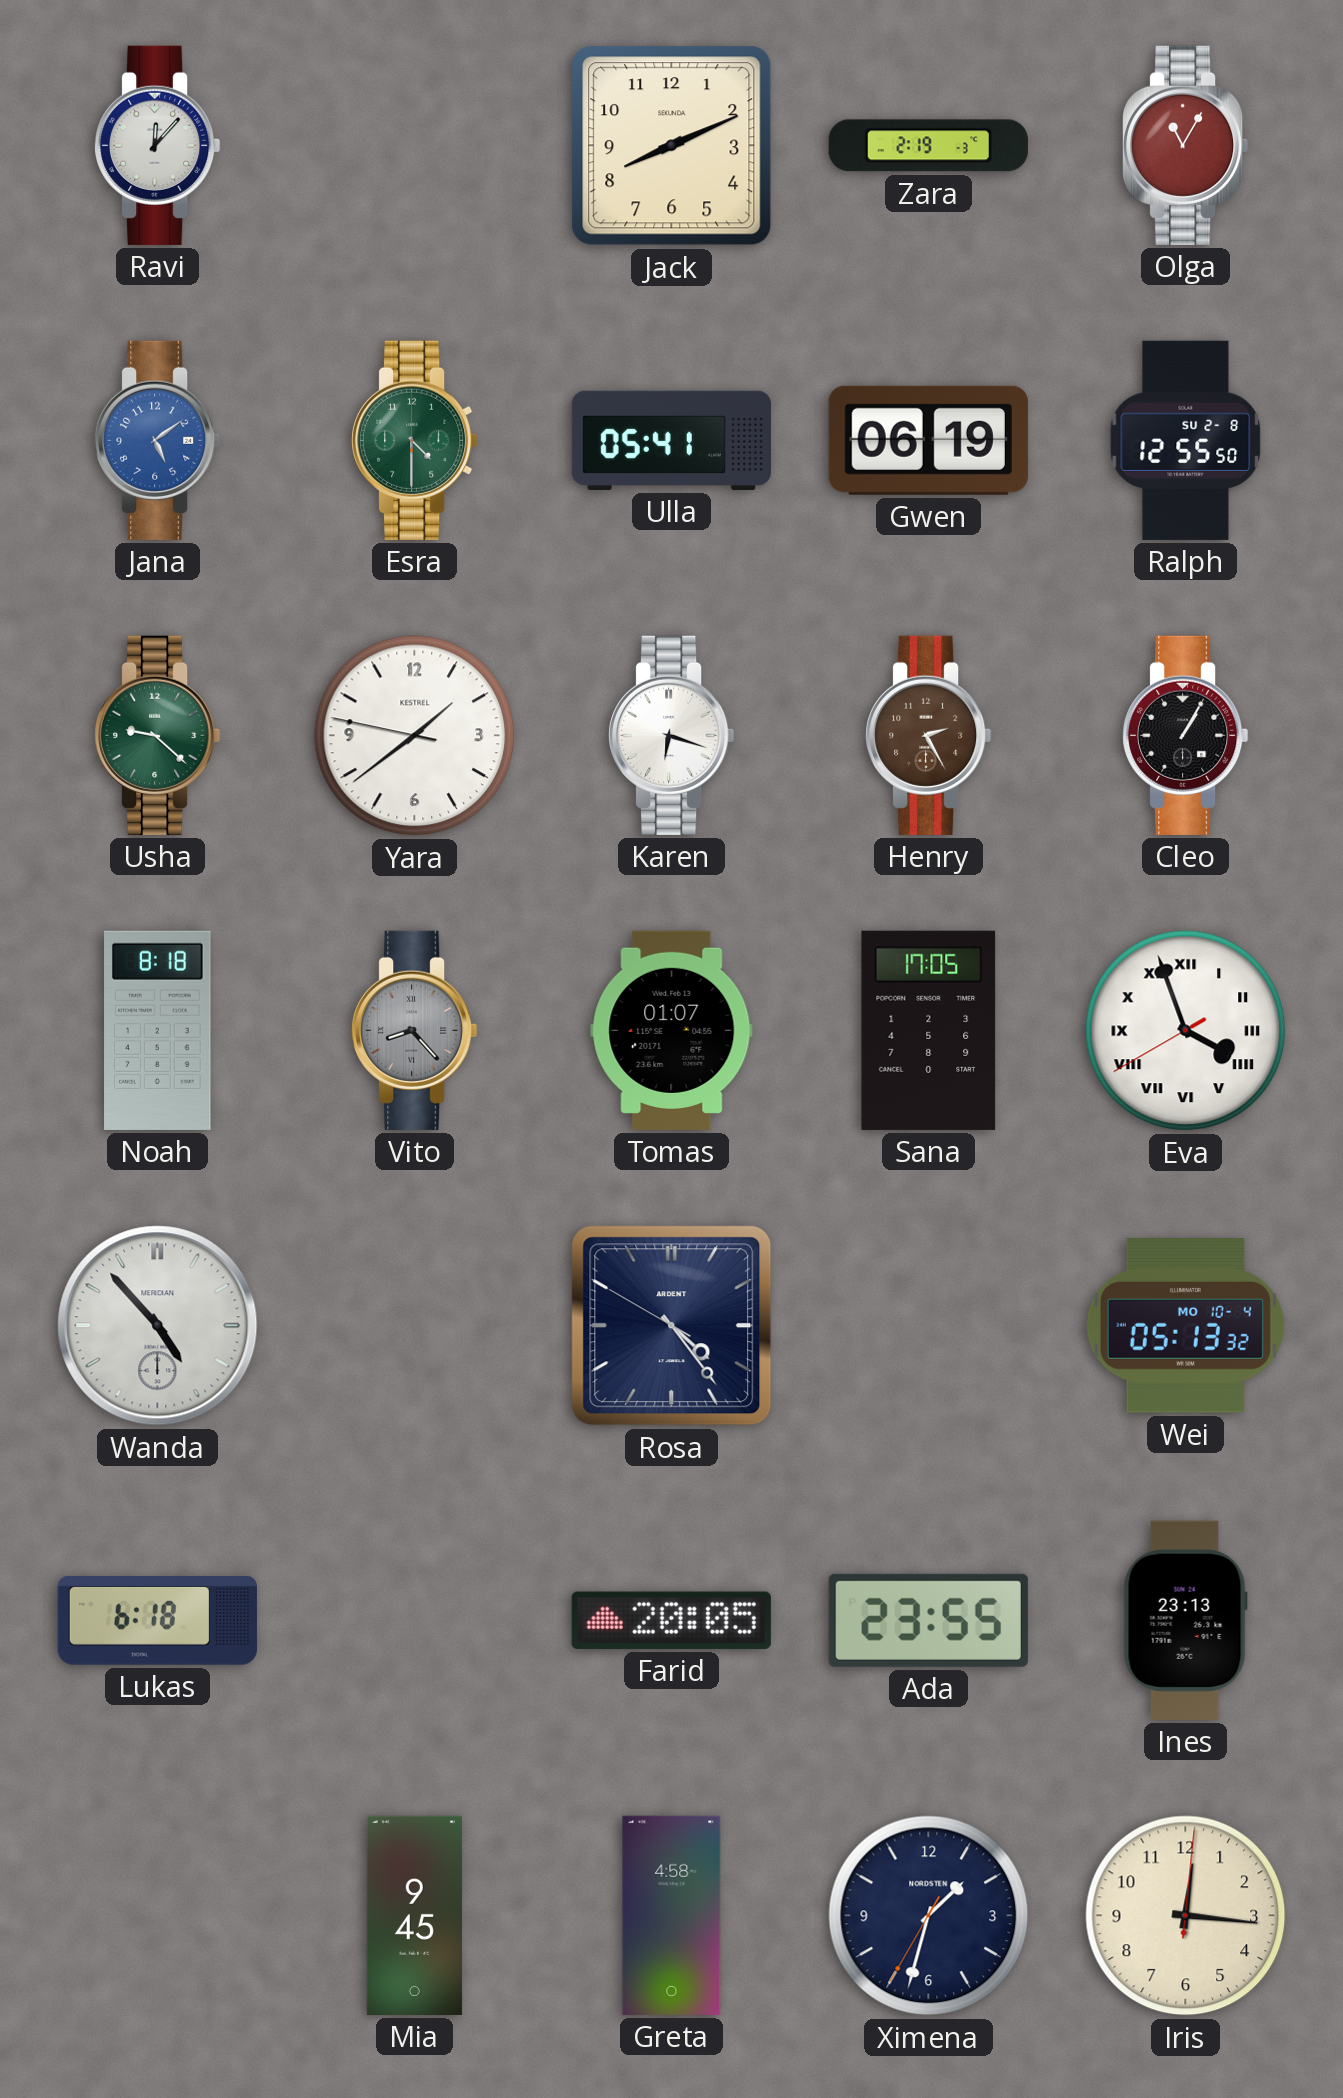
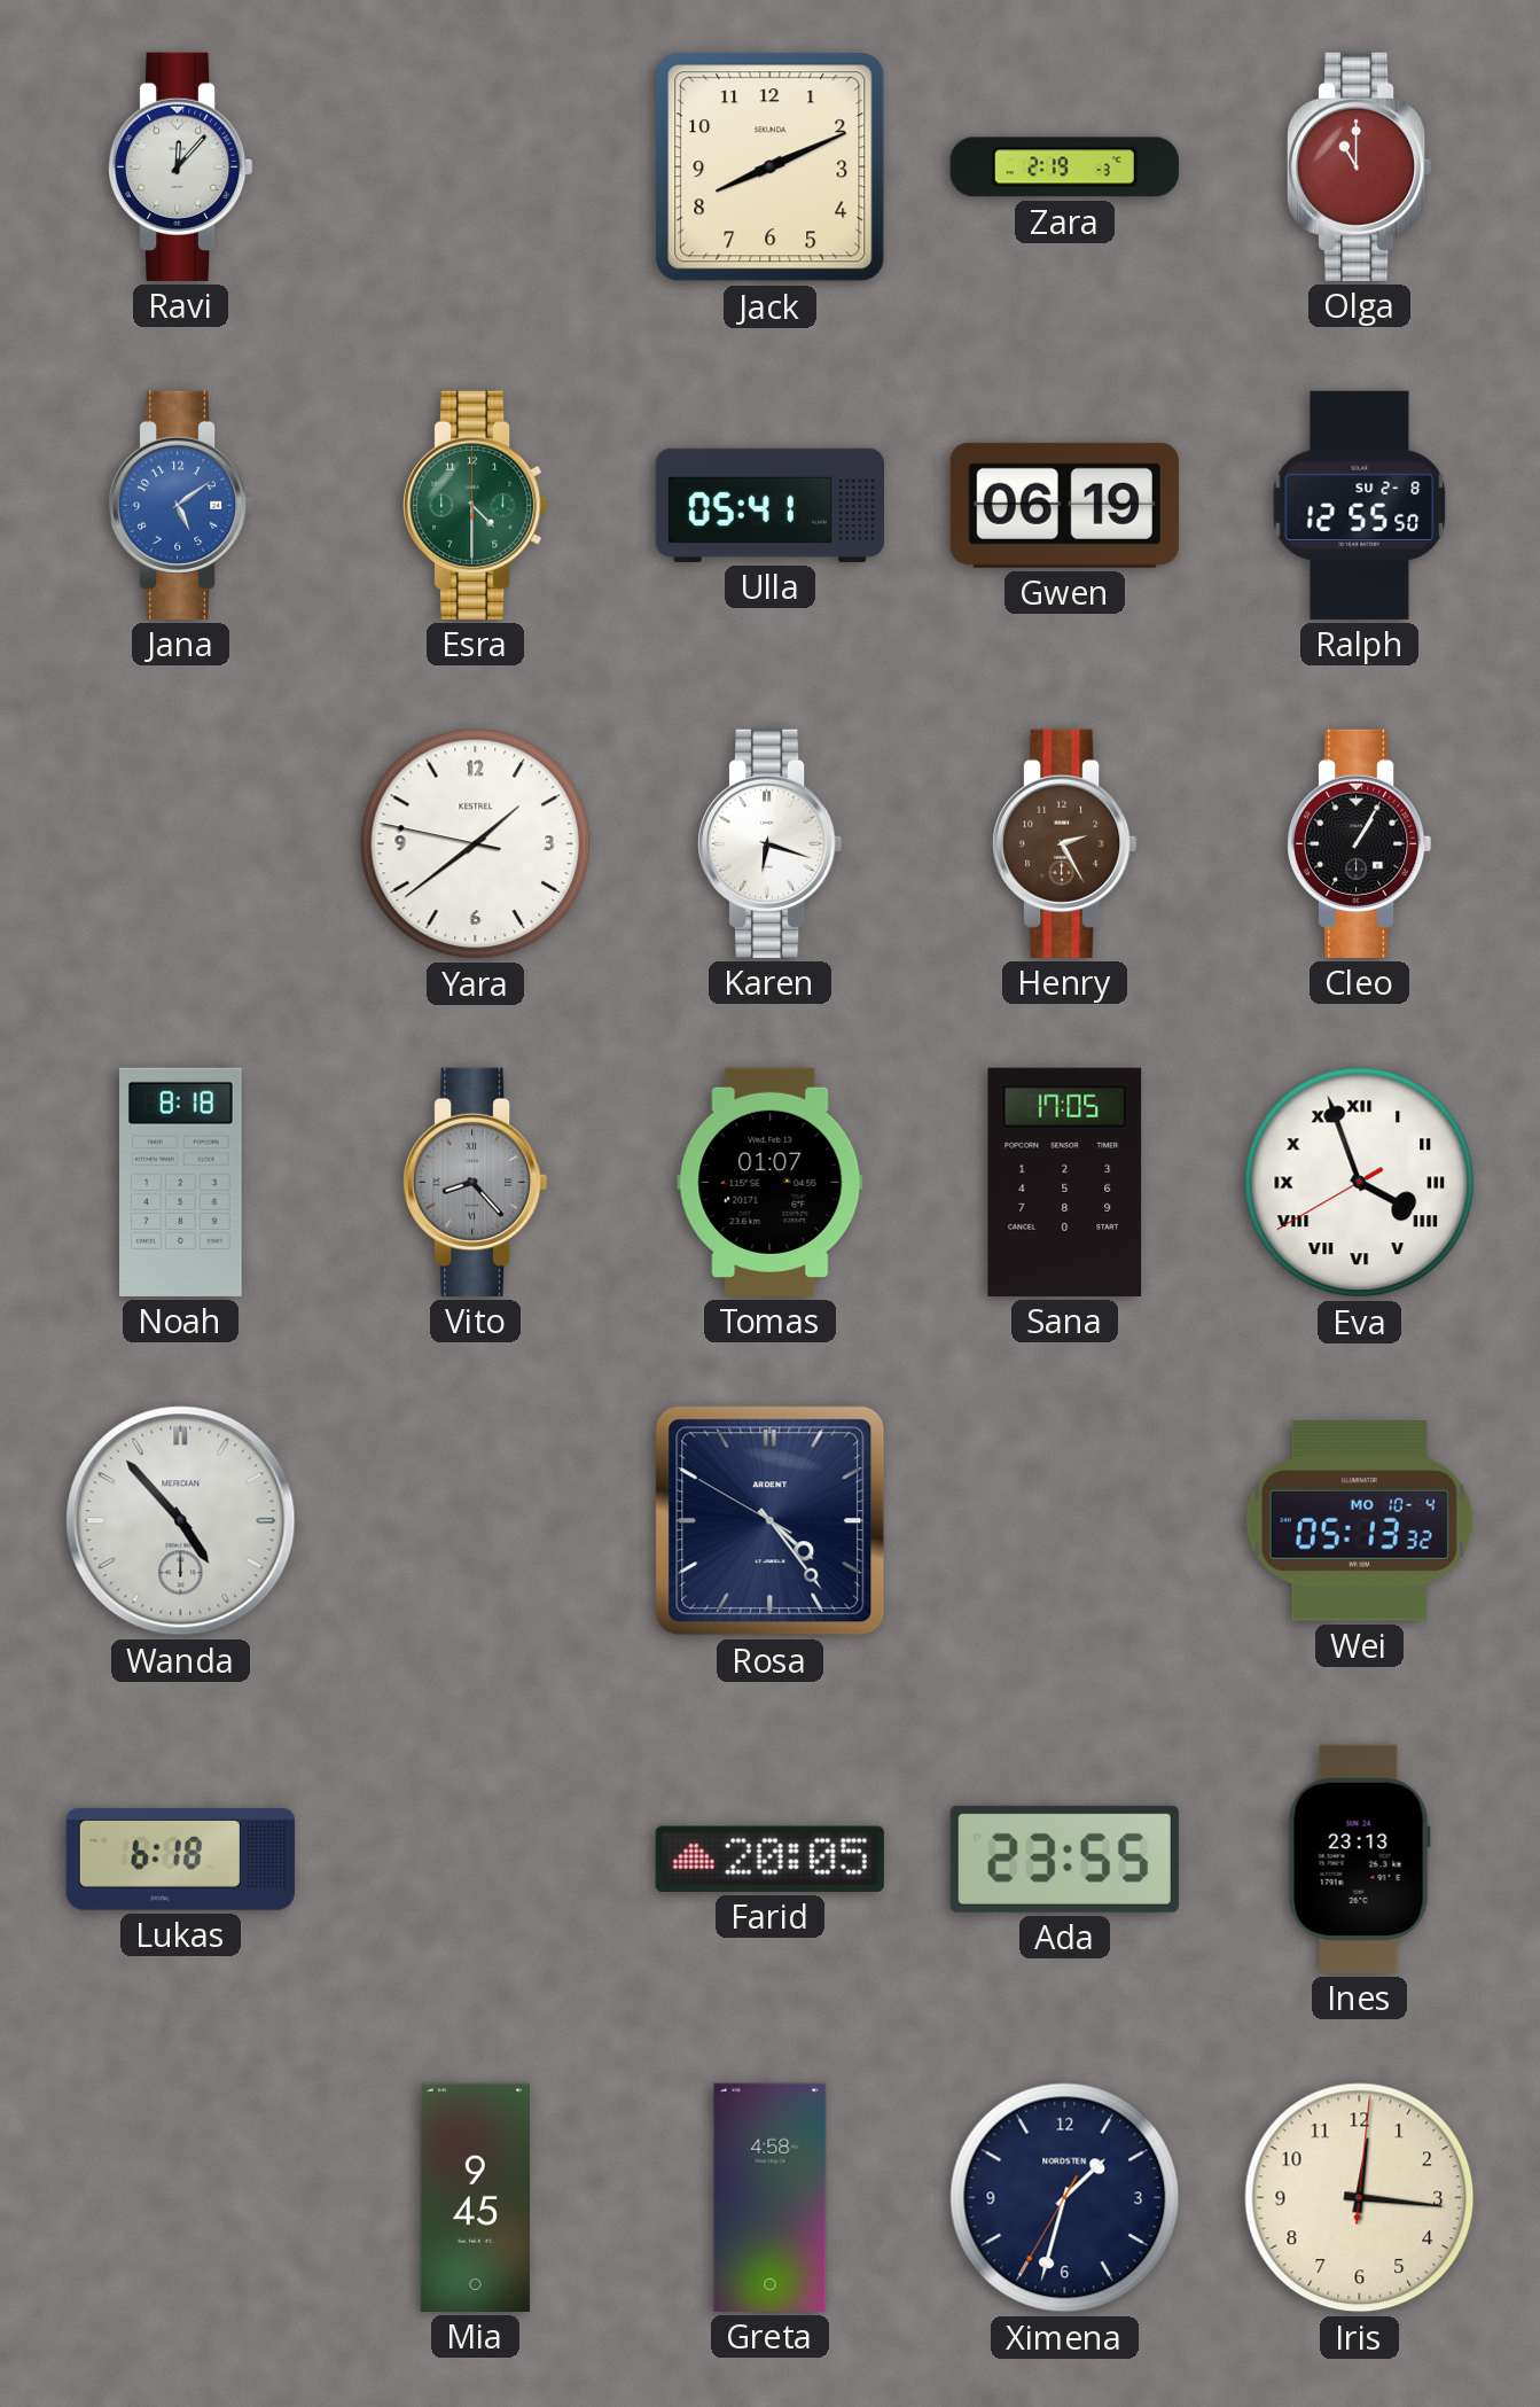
Olga: 11:05 -> 11:00 (1360, 166)
Usha: 9:22 -> none (158, 735)
